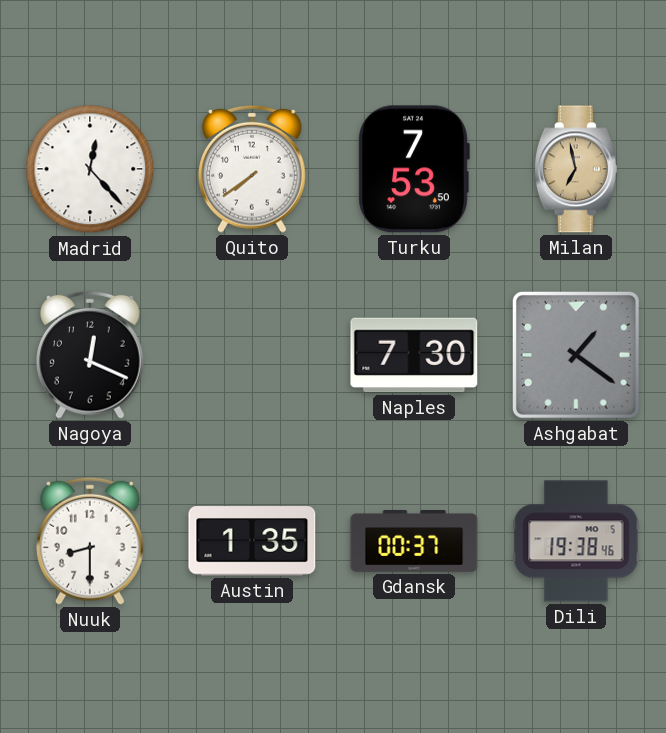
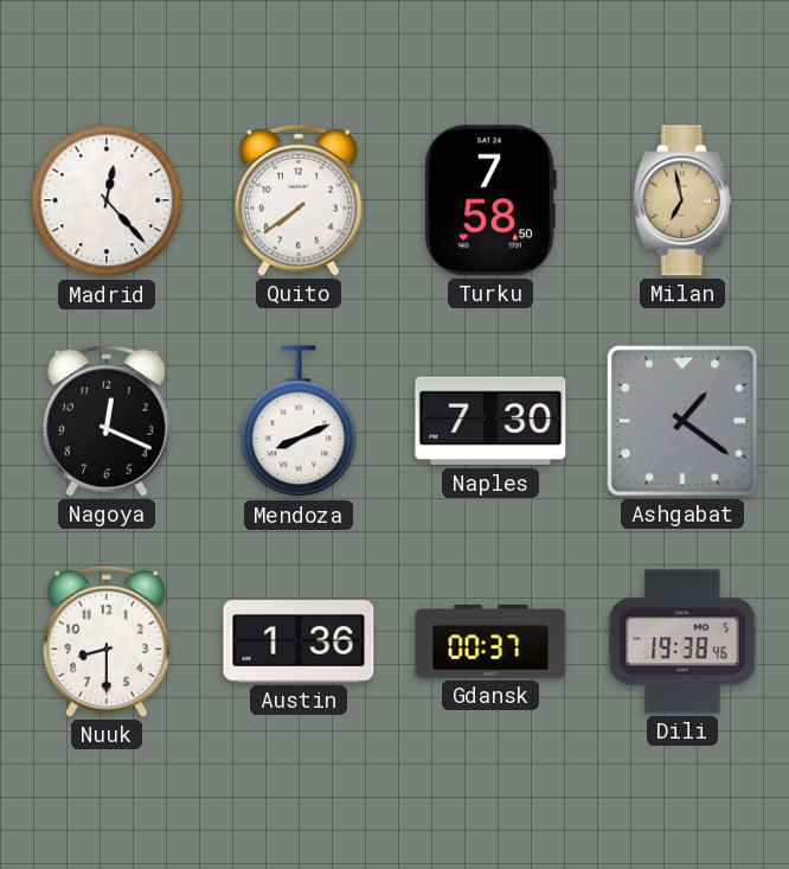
Turku: 7:53 -> 7:58 (490, 200)
Mendoza: none -> 8:11 (299, 422)
Austin: 1:35 -> 1:36 (299, 641)
